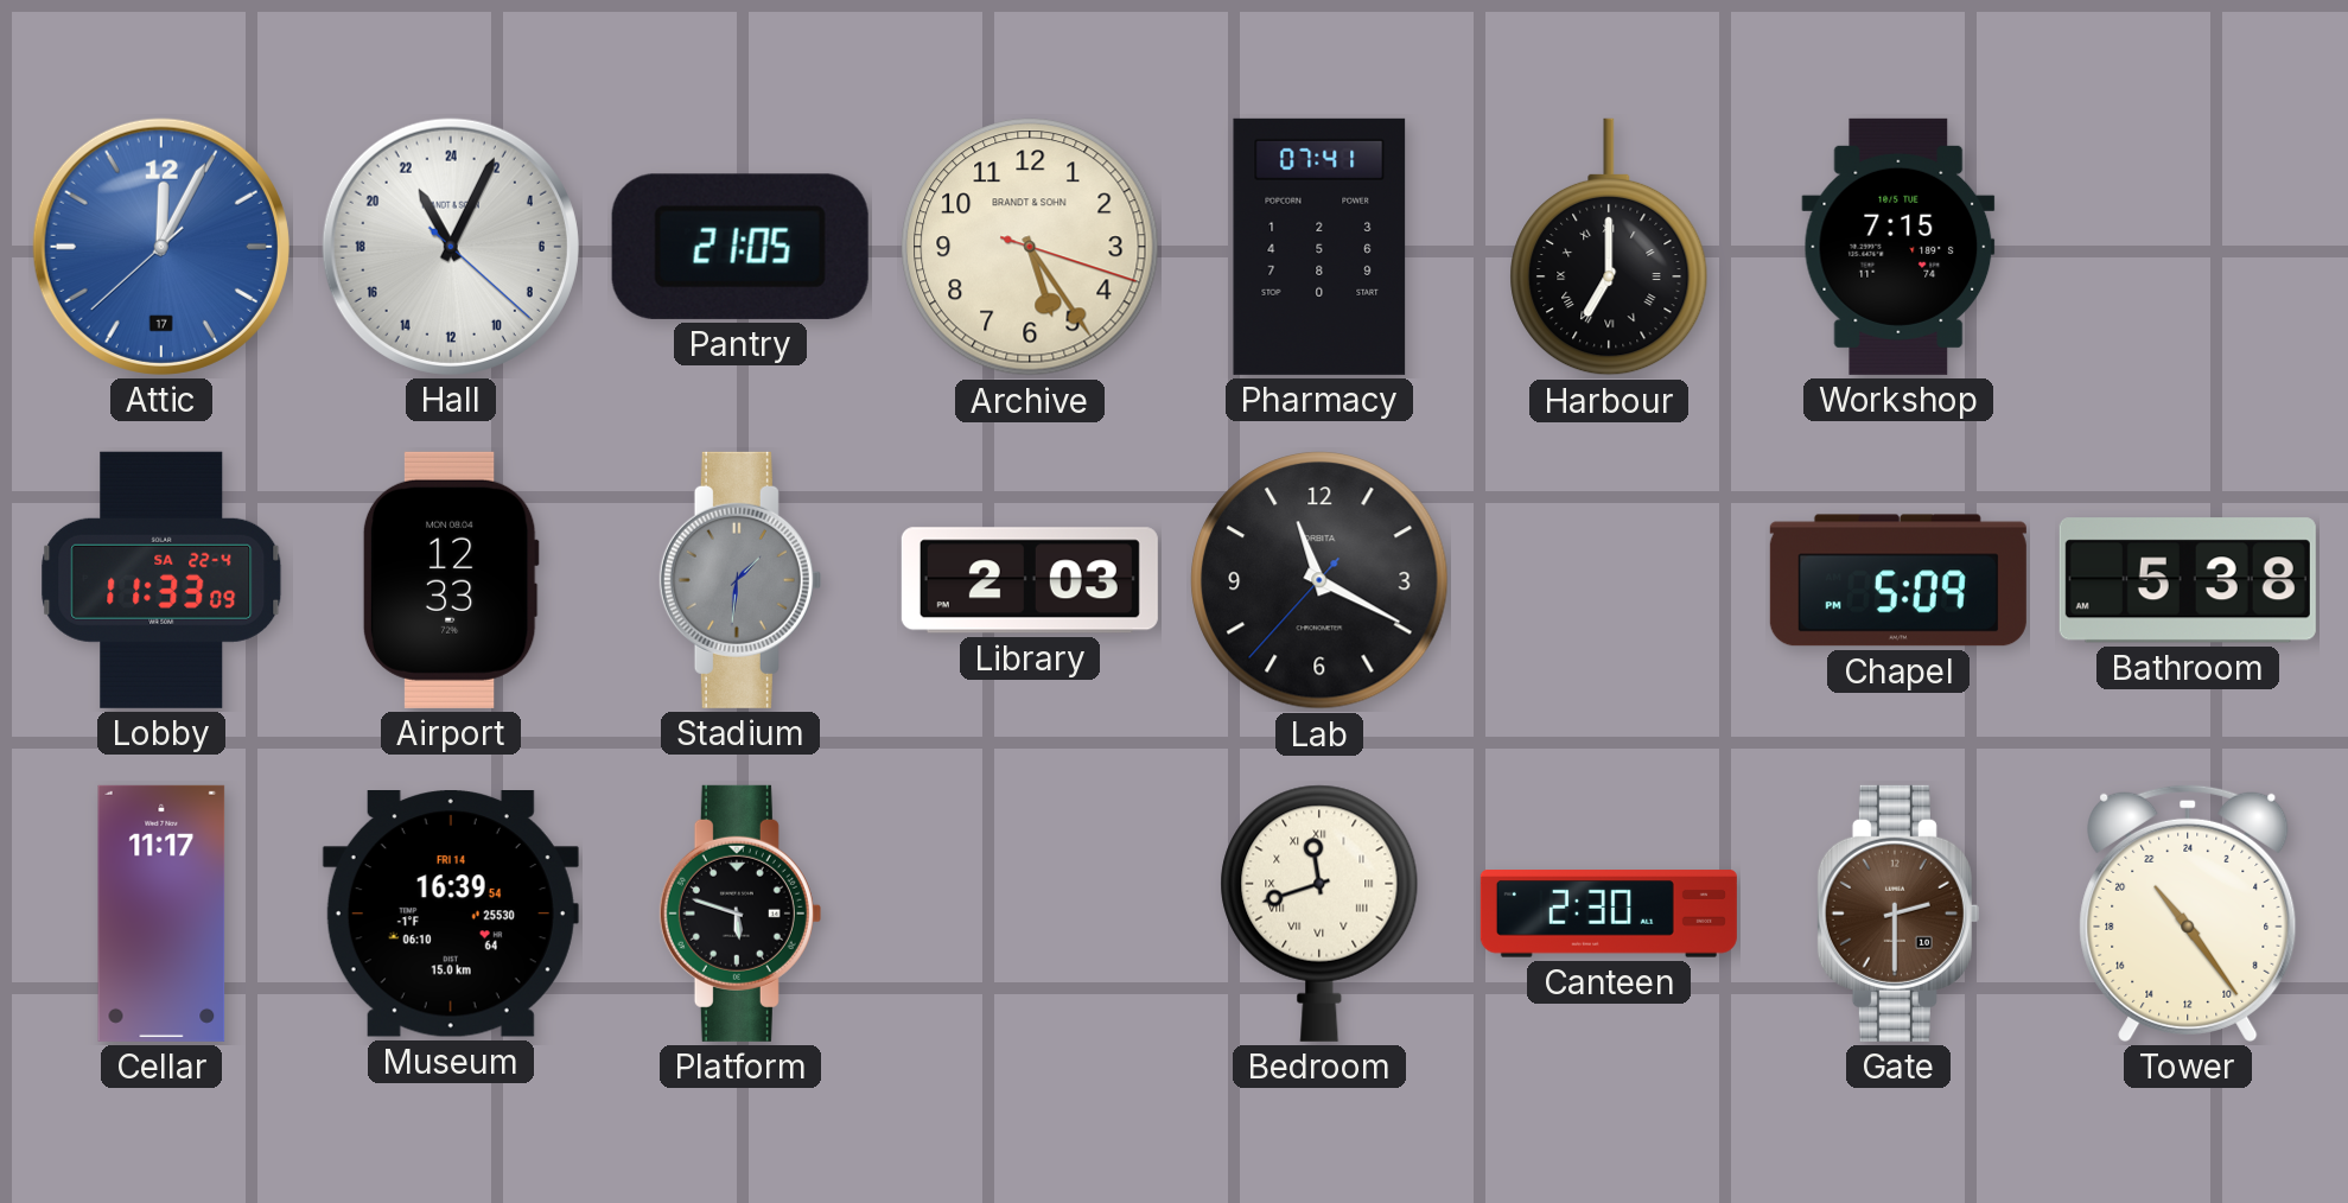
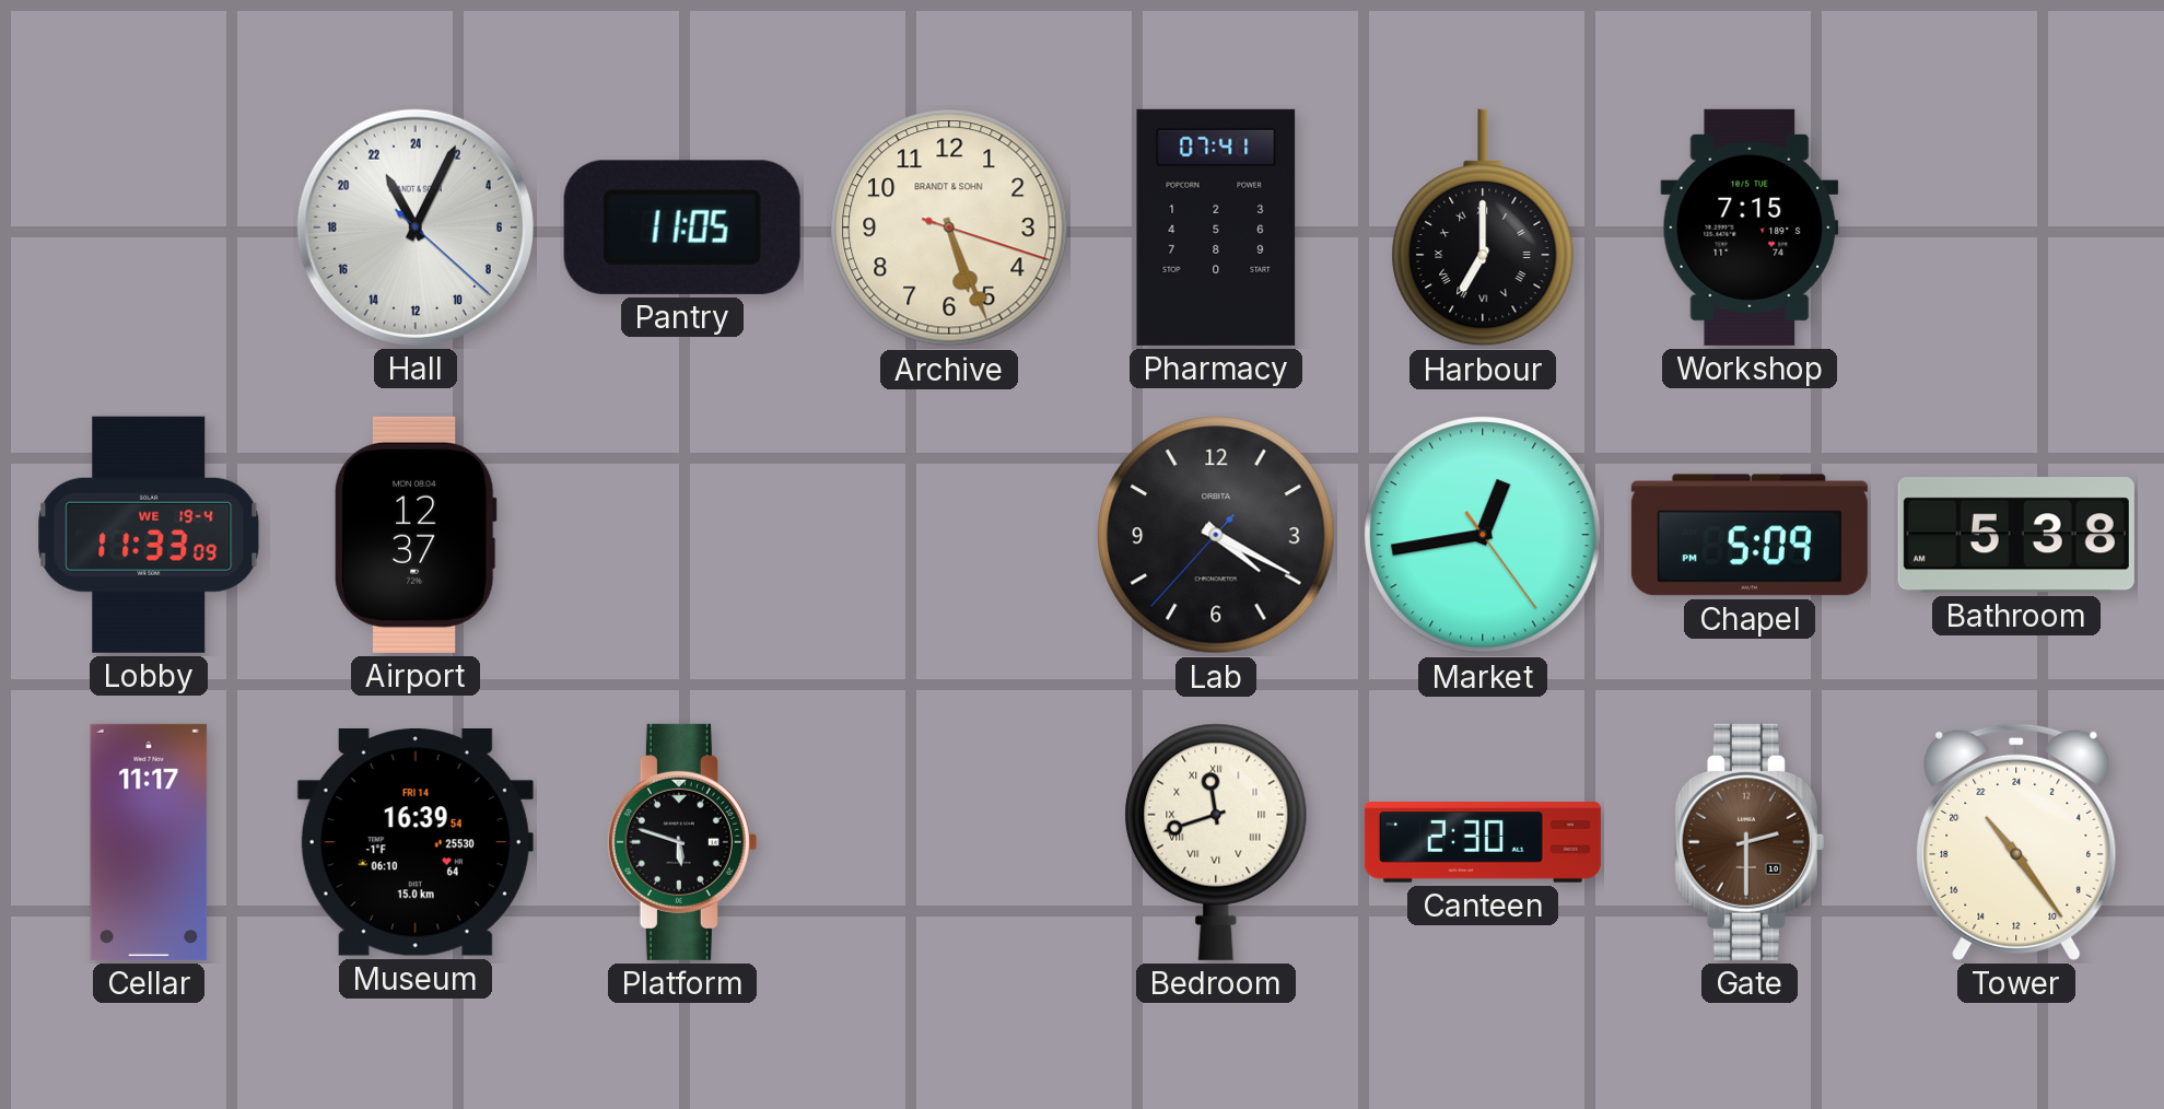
Attic: 12:04 -> none (161, 247)
Pantry: 21:05 -> 11:05 (682, 227)
Archive: 5:24 -> 5:26 (949, 227)
Lobby date: SA 22-4 -> WE 19-4 (149, 535)
Airport: 12:33 -> 12:37 (416, 535)
Stadium: 1:31 -> none (740, 580)
Library: 2:03 -> none (1030, 580)
Lab: 11:19 -> 4:19 (1216, 535)
Market: none -> 12:43 (1483, 535)
